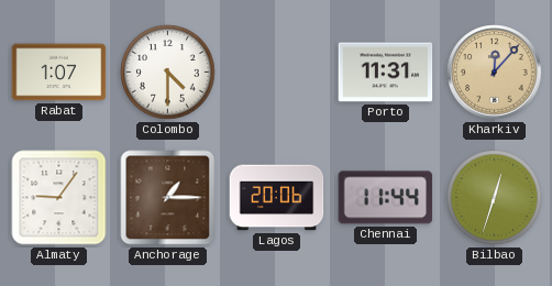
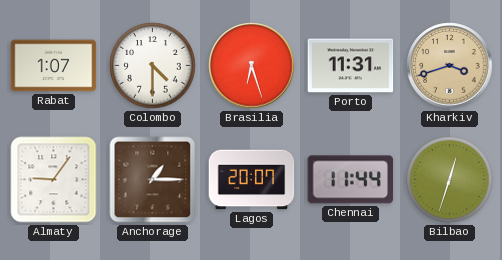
Brasilia: none -> 6:27 (252, 66)
Kharkiv: 12:07 -> 3:42 (450, 66)
Lagos: 20:06 -> 20:07 (252, 180)
